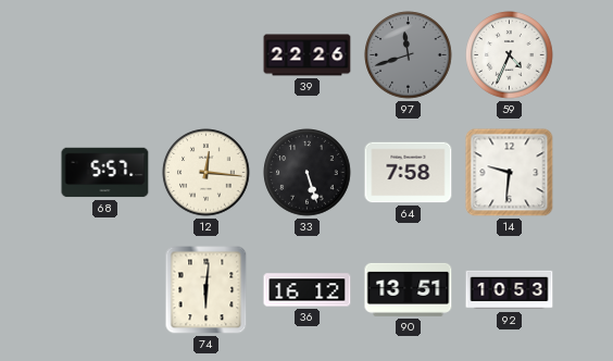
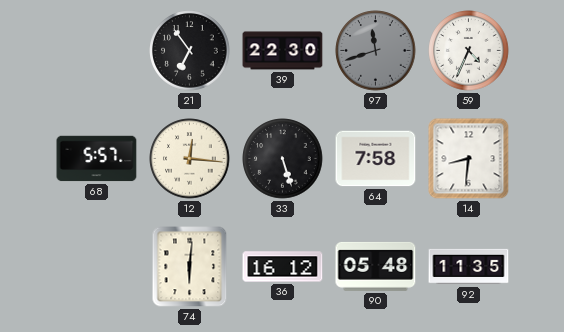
21: none -> 6:54 (190, 51)
39: 22:26 -> 22:30 (283, 51)
14: 9:31 -> 8:31 (469, 159)
90: 13:51 -> 05:48 (376, 266)
92: 10:53 -> 11:35 (469, 267)
